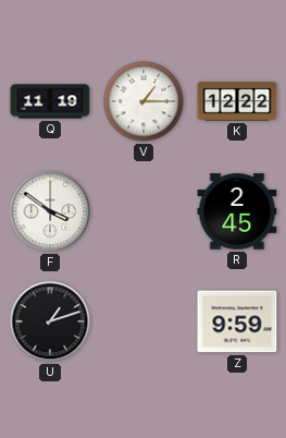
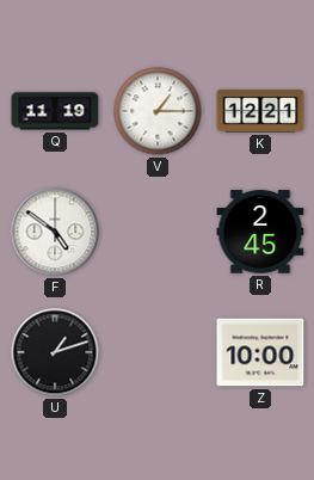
K: 12:22 -> 12:21 (260, 111)
F: 3:51 -> 4:51 (55, 232)
Z: 9:59 -> 10:00 (260, 352)
